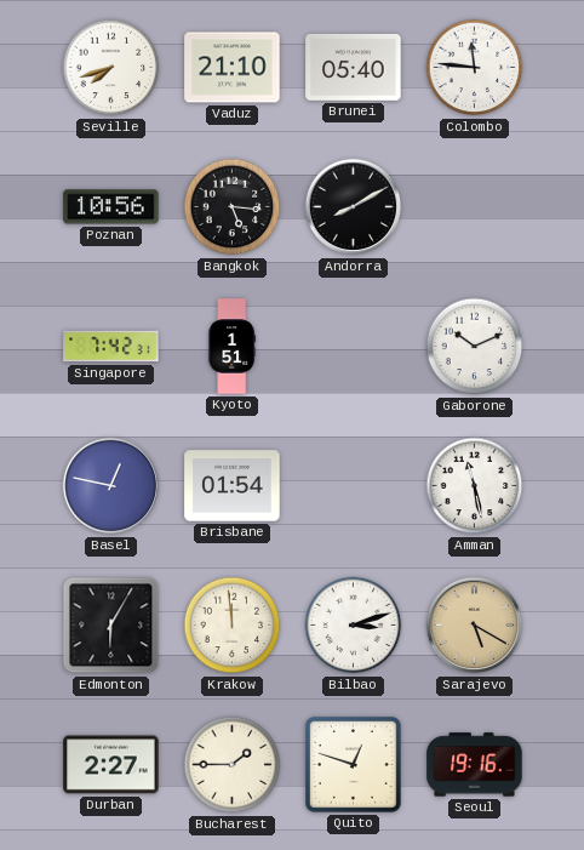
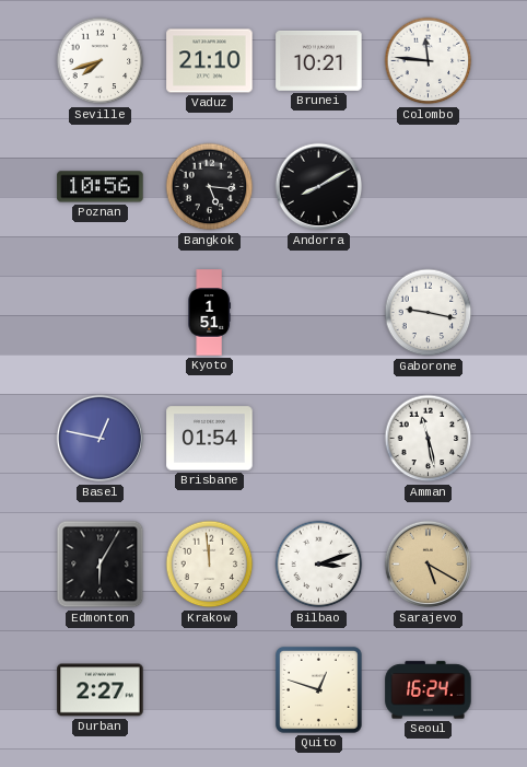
Brunei: 05:40 -> 10:21 (319, 61)
Singapore: 7:42 -> none (111, 347)
Gaborone: 10:11 -> 9:17 (429, 313)
Bucharest: 1:45 -> none (233, 765)
Seoul: 19:16 -> 16:24 (429, 690)
